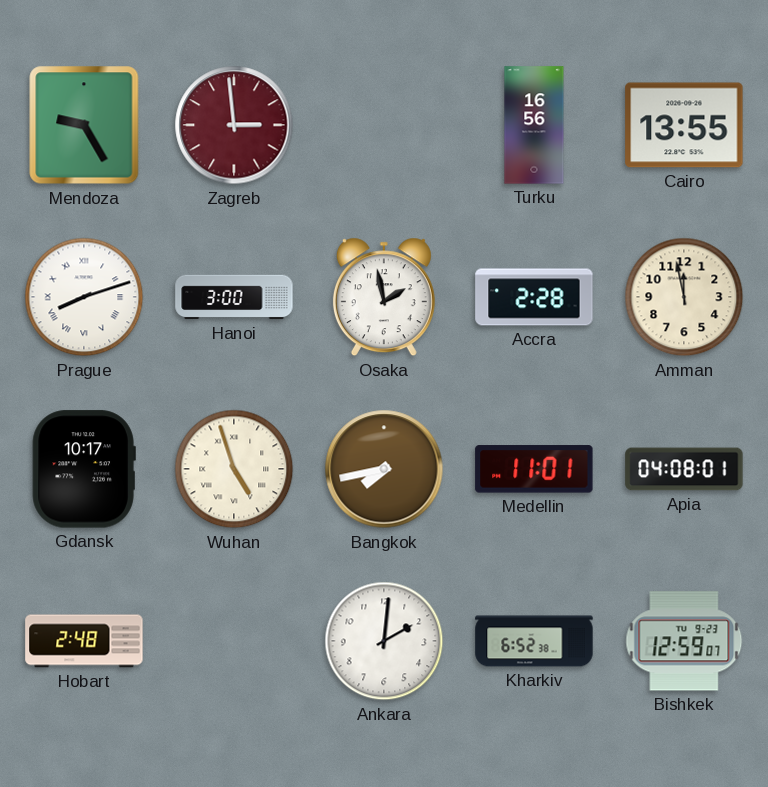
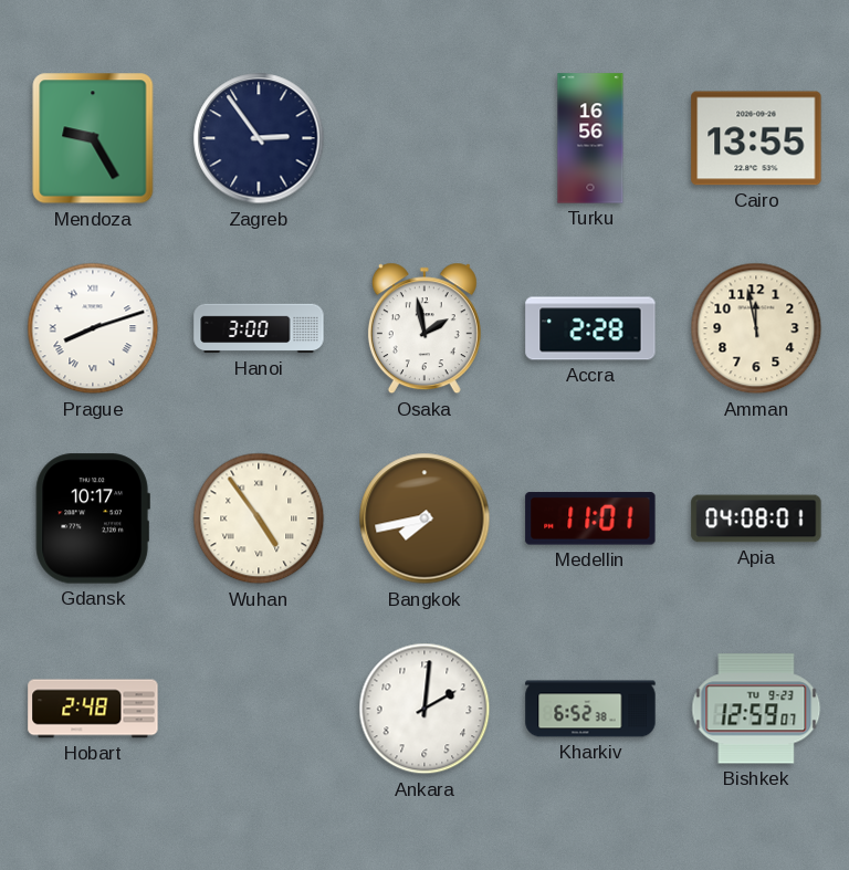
Zagreb: 2:59 -> 2:54 (259, 138)
Zagreb dial: burgundy -> navy (259, 138)
Wuhan: 4:57 -> 4:54 (259, 518)
